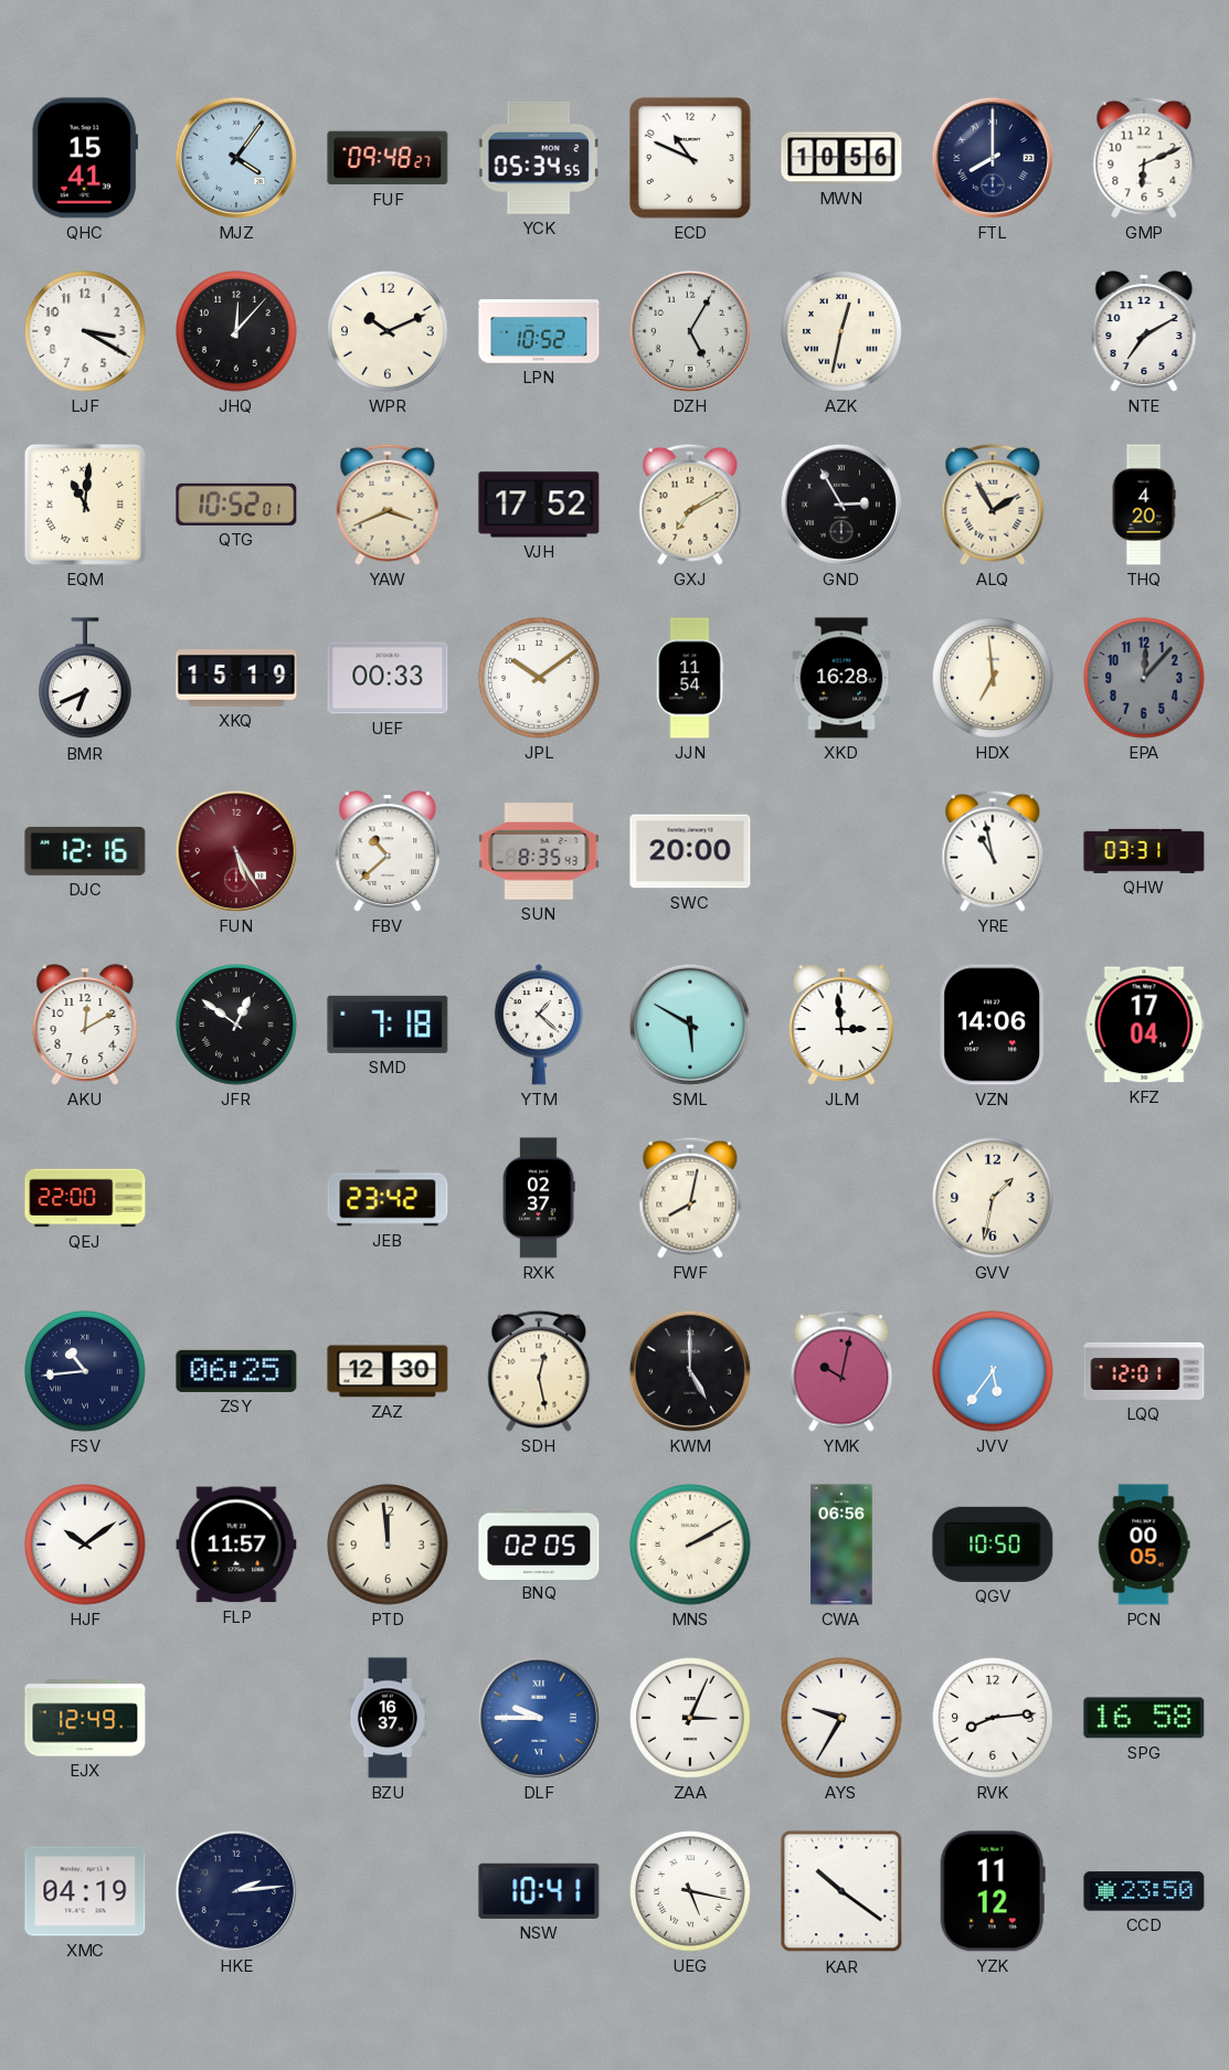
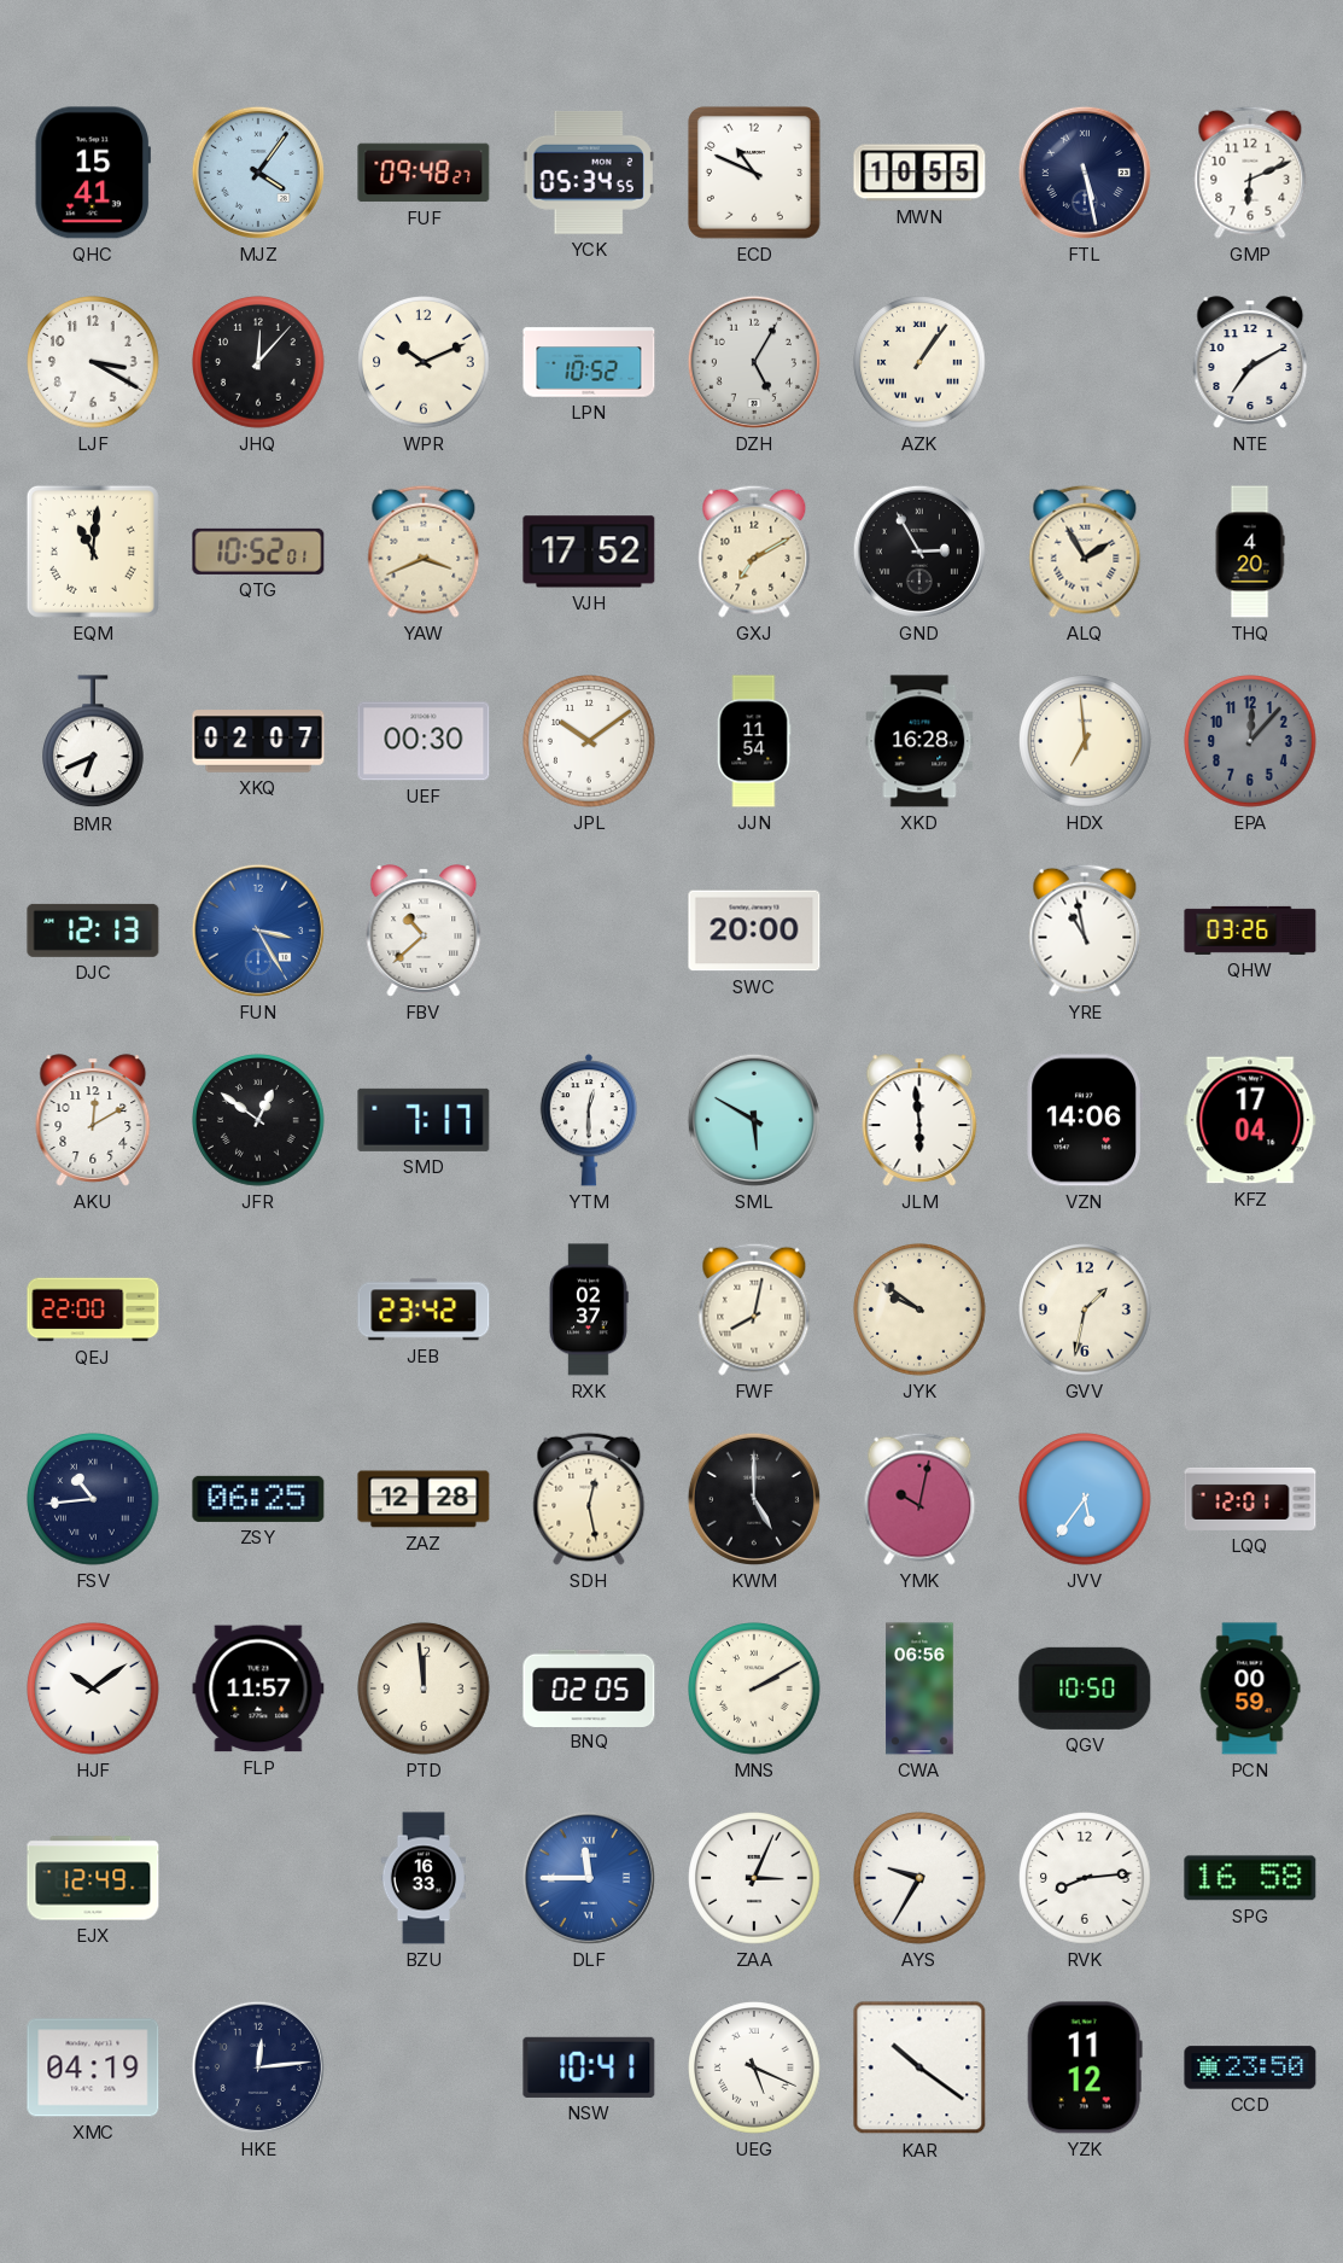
MWN: 10:56 -> 10:55 (919, 173)
FTL: 8:00 -> 5:28 (1085, 173)
AZK: 12:32 -> 1:06 (919, 362)
XKQ: 15:19 -> 02:07 (258, 741)
UEF: 00:33 -> 00:30 (424, 741)
DJC: 12:16 -> 12:13 (93, 931)
FUN: 5:25 -> 3:25 (258, 931)
FUN dial: burgundy -> blue (258, 931)
SUN: 8:35 -> none (539, 851)
QHW: 03:31 -> 03:26 (1250, 931)
SMD: 7:18 -> 7:17 (424, 1120)
YTM: 1:22 -> 12:30 (589, 1120)
JLM: 2:59 -> 5:59 (919, 1120)
JYK: none -> 9:51 (919, 1310)
ZAZ: 12:30 -> 12:28 (424, 1499)
PCN: 00:05 -> 00:59 (1250, 1688)
BZU: 16:37 -> 16:33 (424, 1878)
DLF: 9:45 -> 11:45 (589, 1878)
HKE: 2:14 -> 12:14 (258, 2067)
UEG: 5:17 -> 5:19 (754, 2067)
